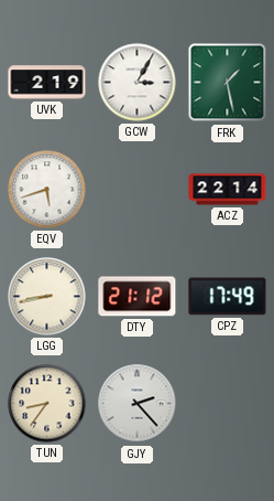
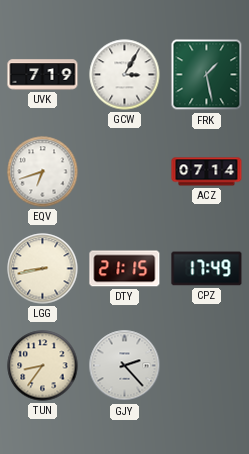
UVK: 2:19 -> 7:19 (43, 75)
EQV: 5:42 -> 6:42 (43, 172)
ACZ: 22:14 -> 07:14 (207, 172)
DTY: 21:12 -> 21:15 (125, 269)
